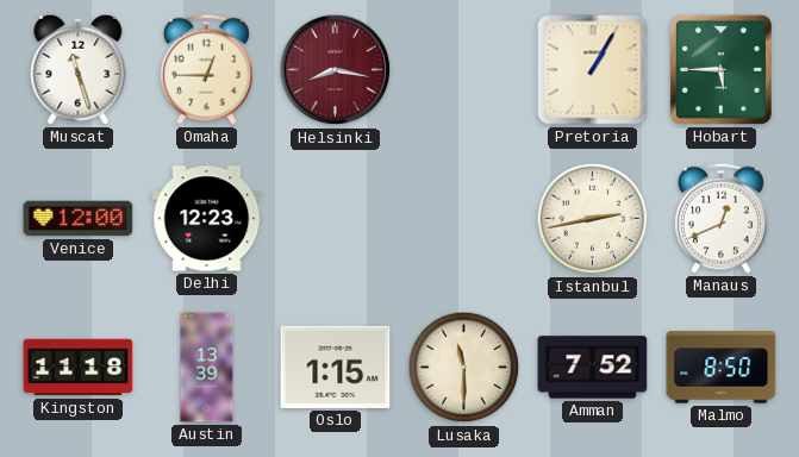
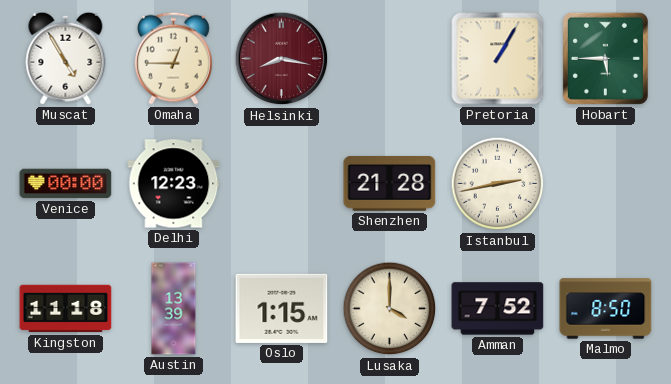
Muscat: 11:27 -> 4:55 (66, 58)
Venice: 12:00 -> 00:00 (66, 184)
Shenzhen: none -> 21:28 (390, 183)
Manaus: 12:41 -> none (720, 218)
Lusaka: 11:30 -> 4:00 (390, 309)
